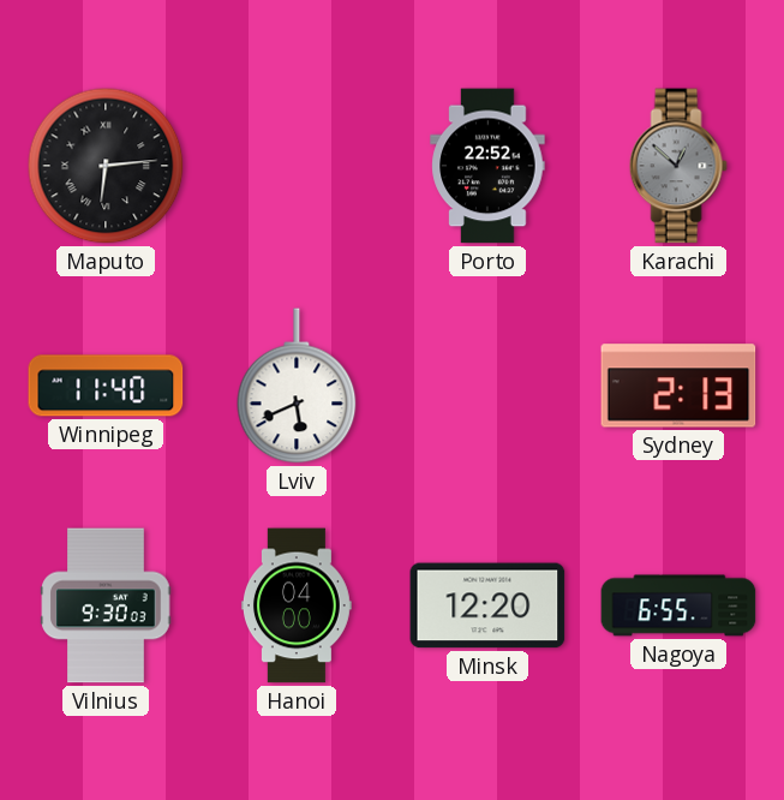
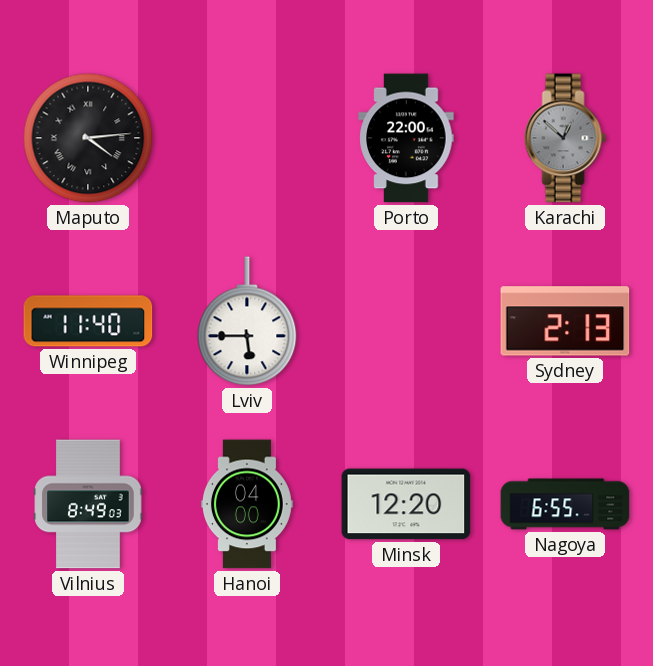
Maputo: 6:14 -> 4:14 (88, 138)
Porto: 22:52 -> 22:00 (406, 138)
Lviv: 5:41 -> 5:45 (247, 321)
Vilnius: 9:30 -> 8:49 (88, 504)
